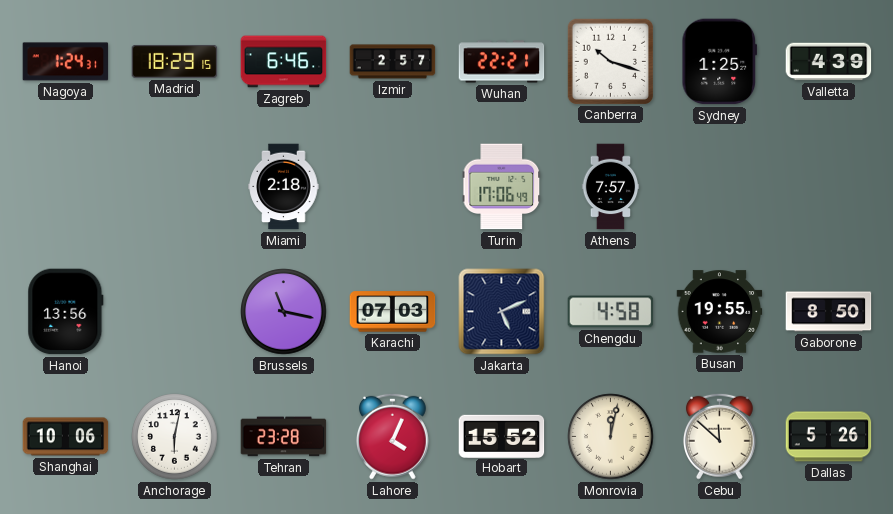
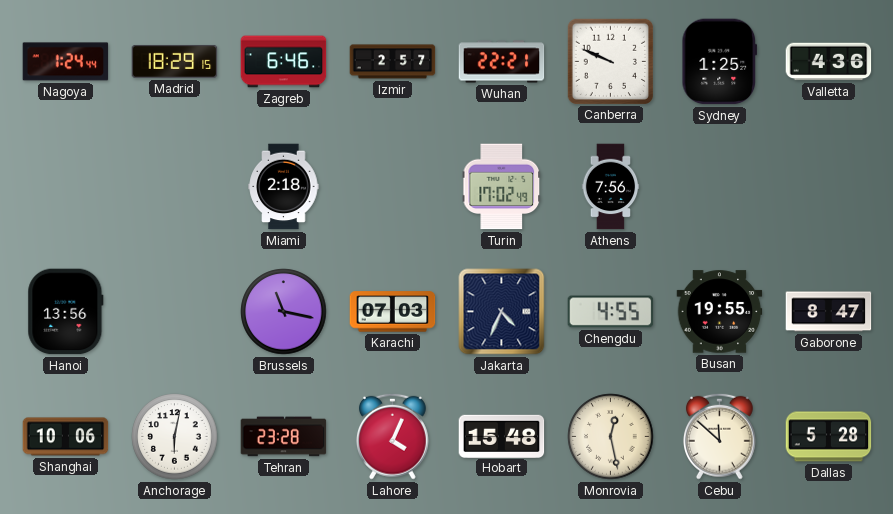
Nagoya: 1:24:31 -> 1:24:44 (66, 62)
Canberra: 10:18 -> 9:49 (610, 61)
Valletta: 4:39 -> 4:36 (829, 62)
Turin: 17:06 -> 17:02 (502, 187)
Athens: 7:57 -> 7:56 (611, 187)
Jakarta: 5:11 -> 4:34 (502, 312)
Chengdu: 4:58 -> 4:55 (611, 312)
Gaborone: 8:50 -> 8:47 (829, 312)
Hobart: 15:52 -> 15:48 (502, 436)
Monrovia: 12:02 -> 12:28 (611, 437)
Dallas: 5:26 -> 5:28 (829, 437)
